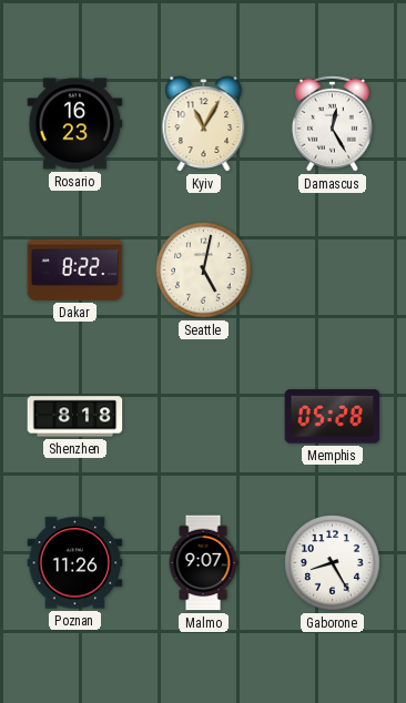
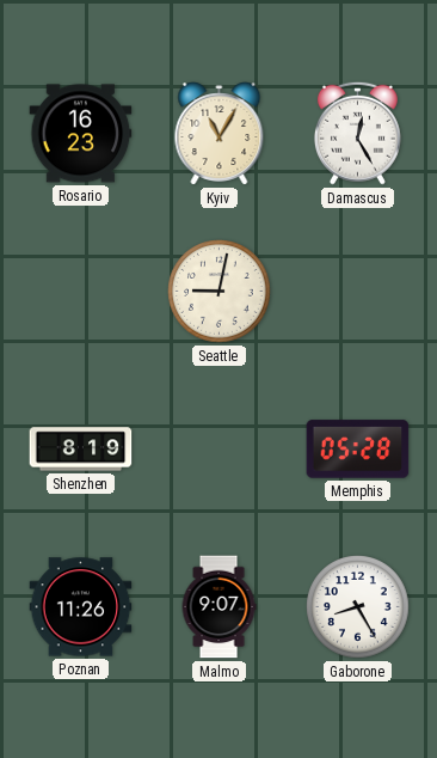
Dakar: 8:22 -> none (75, 269)
Seattle: 5:02 -> 9:02 (220, 292)
Shenzhen: 8:18 -> 8:19 (81, 450)
